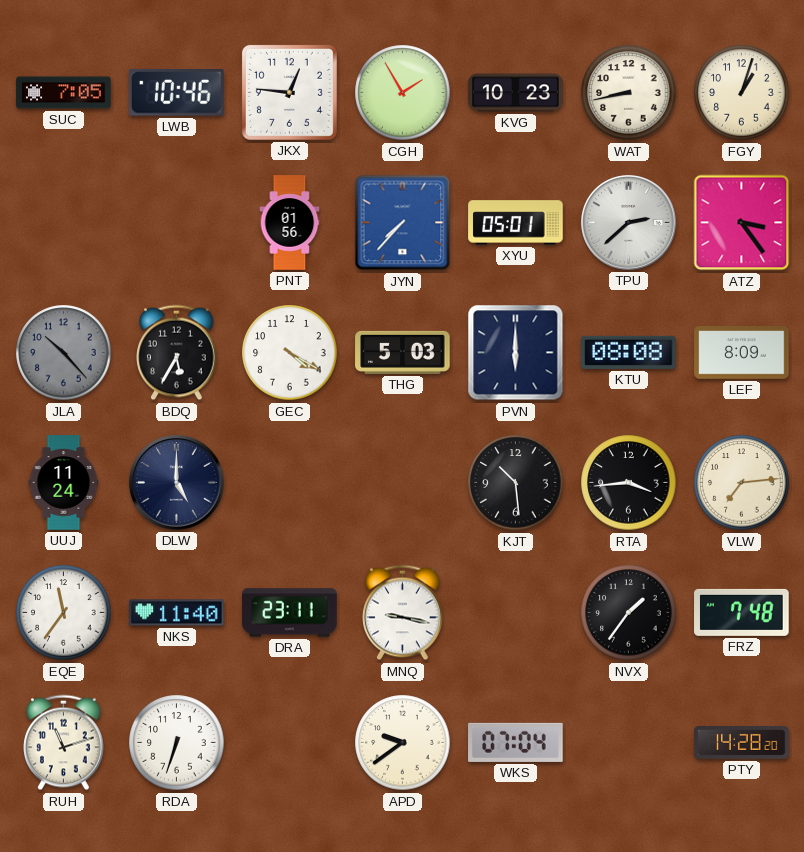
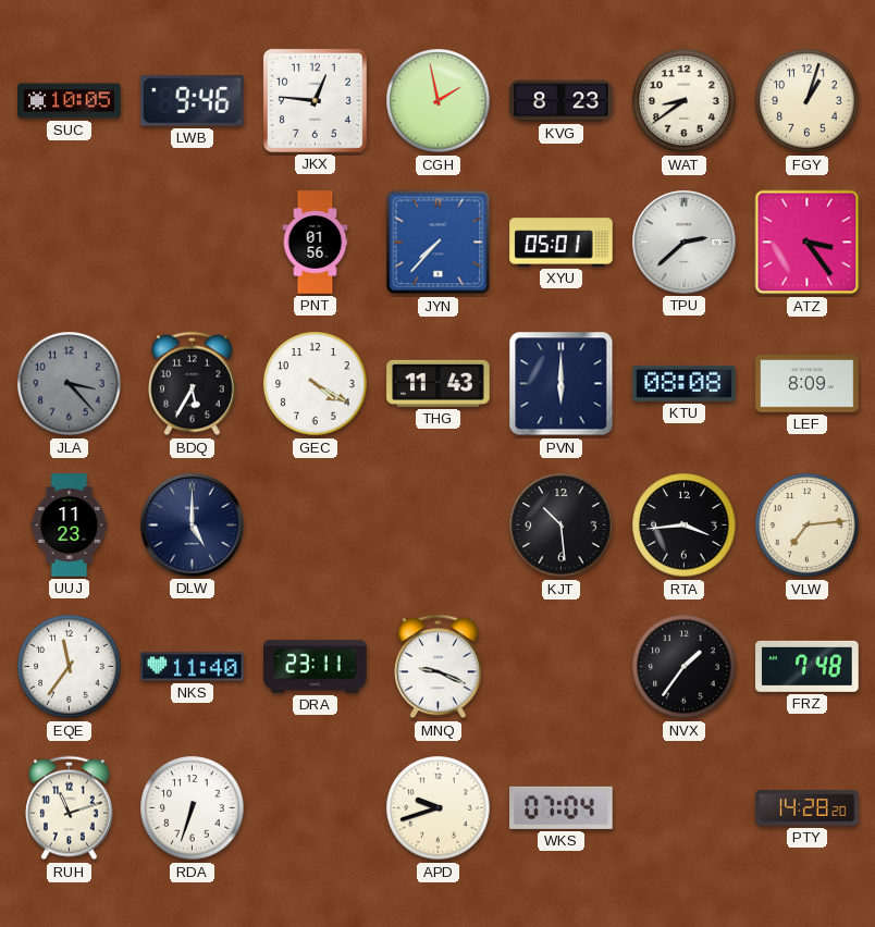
SUC: 7:05 -> 10:05 (70, 101)
LWB: 10:46 -> 9:46 (193, 101)
CGH: 1:55 -> 1:58 (439, 101)
KVG: 10:23 -> 8:23 (562, 101)
WAT: 8:43 -> 8:39 (685, 101)
JLA: 10:23 -> 3:23 (70, 384)
THG: 5:03 -> 11:43 (439, 383)
UUJ: 11:24 -> 11:23 (70, 526)
MNQ: 9:17 -> 9:19 (439, 667)
APD: 9:39 -> 9:42 (439, 808)
